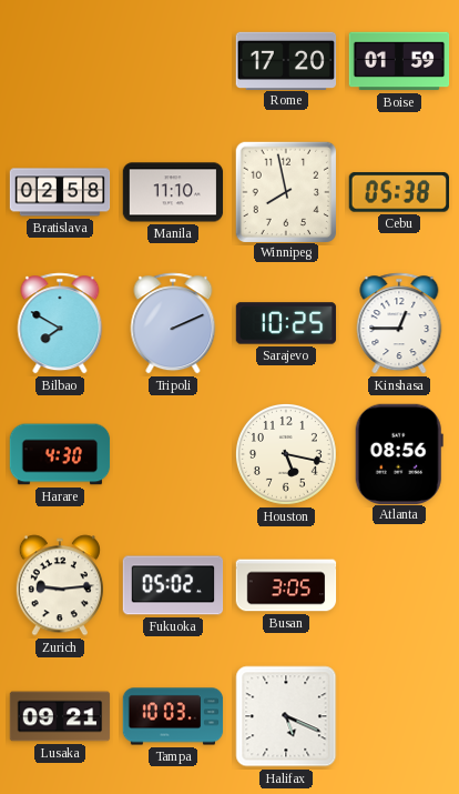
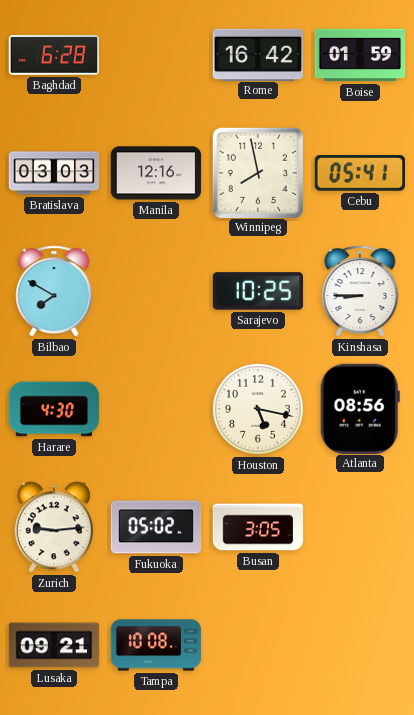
Baghdad: none -> 6:28 (54, 55)
Rome: 17:20 -> 16:42 (258, 54)
Bratislava: 02:58 -> 03:03 (54, 173)
Manila: 11:10 -> 12:16 (156, 173)
Cebu: 05:38 -> 05:41 (359, 173)
Tripoli: 2:11 -> none (173, 323)
Kinshasa: 12:45 -> 8:45 (360, 291)
Tampa: 10:03 -> 10:08 (156, 645)
Halifax: 5:19 -> none (286, 716)
